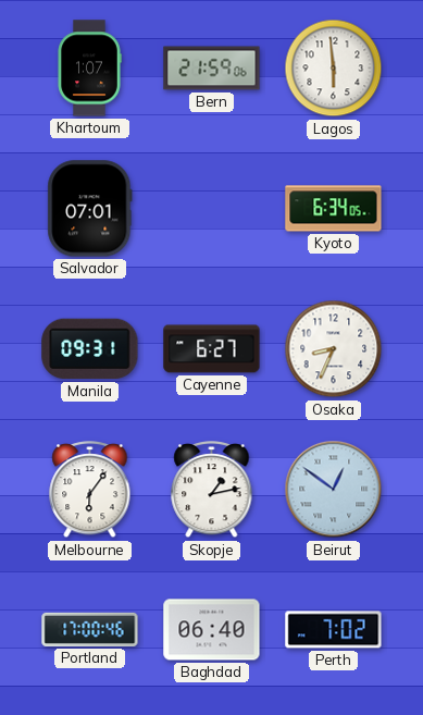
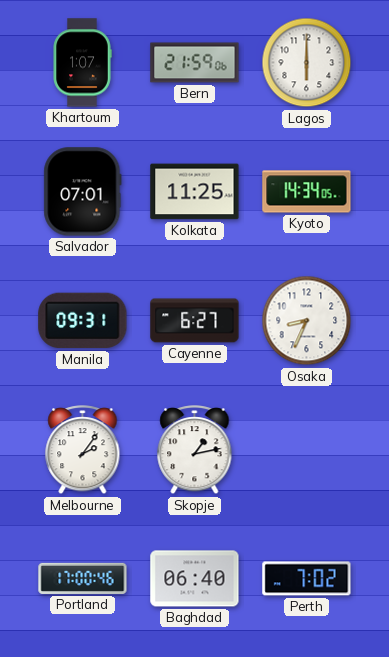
Lagos: 5:59 -> 6:00 (307, 63)
Kolkata: none -> 11:25 (195, 192)
Kyoto: 6:34 -> 14:34 (307, 192)
Melbourne: 6:06 -> 2:06 (83, 451)
Beirut: 12:51 -> none (334, 490)
